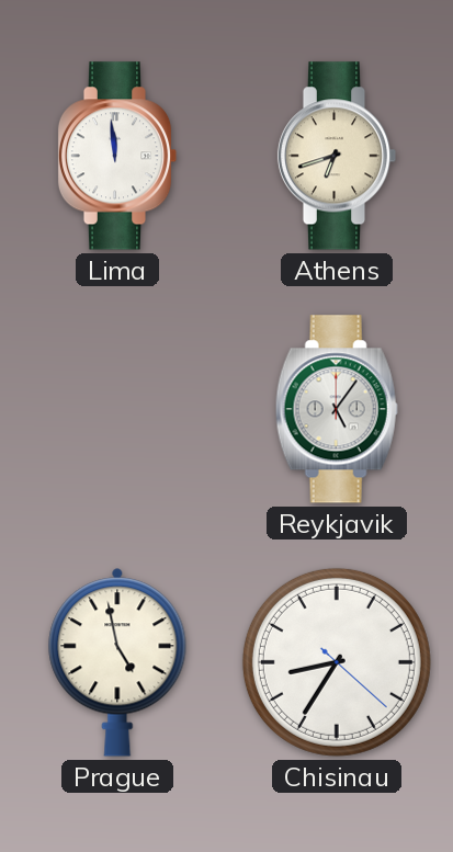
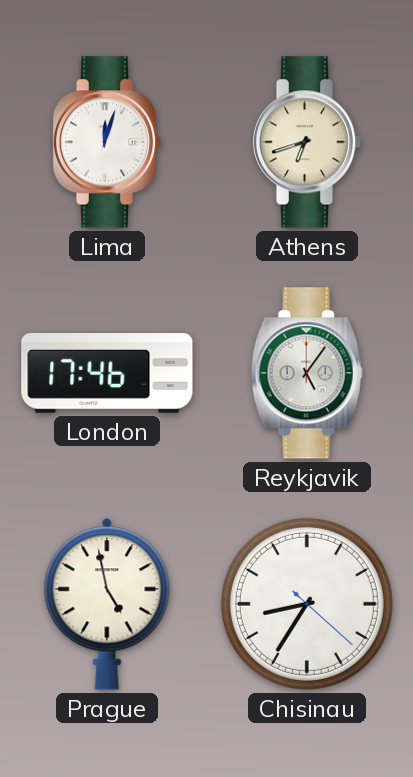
Lima: 11:59 -> 12:03 (107, 142)
London: none -> 17:46 (107, 374)
